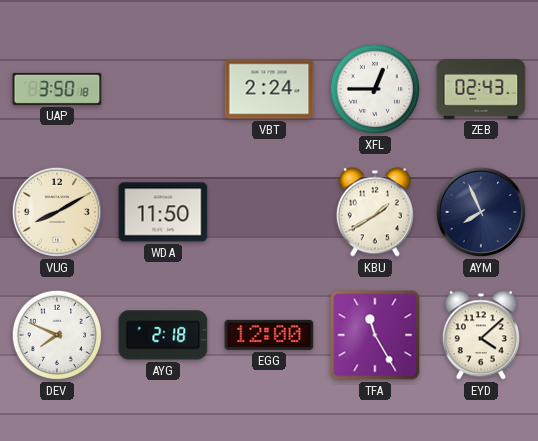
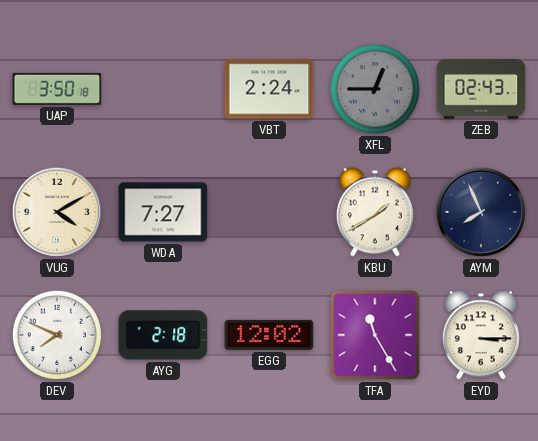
XFL dial: white -> grey (375, 89)
VUG: 8:10 -> 4:10 (57, 212)
WDA: 11:50 -> 7:27 (163, 212)
EGG: 12:00 -> 12:02 (269, 335)
EYD: 4:08 -> 3:15 (481, 335)
